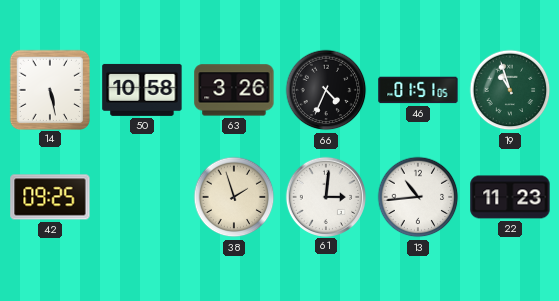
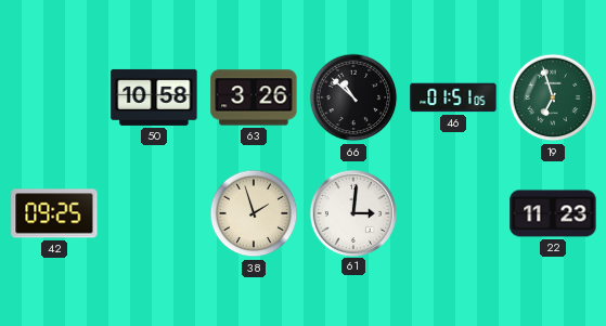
14: 5:28 -> none (49, 89)
66: 4:34 -> 10:52 (353, 97)
19: 10:57 -> 6:57 (553, 97)
13: 10:44 -> none (418, 197)
